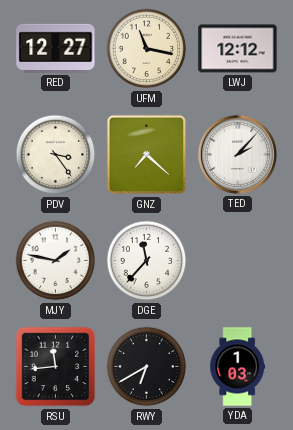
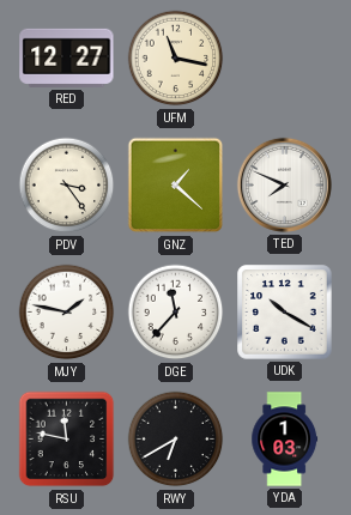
LWJ: 12:12 -> none (238, 49)
GNZ: 7:22 -> 1:22 (176, 186)
TED: 2:07 -> 7:49 (284, 184)
UDK: none -> 10:20 (285, 313)
RSU: 11:44 -> 11:47 (67, 440)
